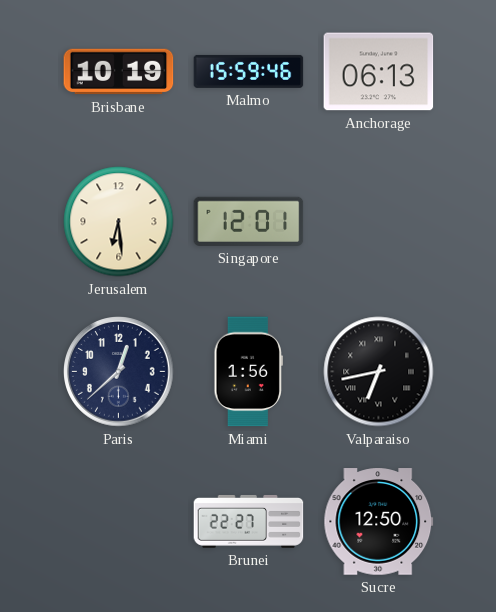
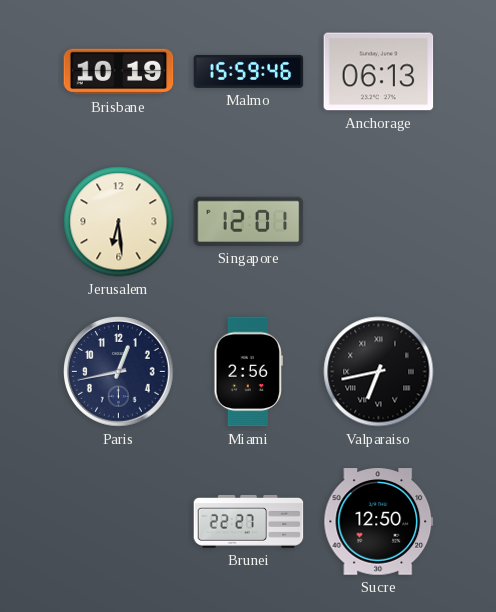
Paris: 12:38 -> 12:43 (119, 372)
Miami: 1:56 -> 2:56 (248, 372)
